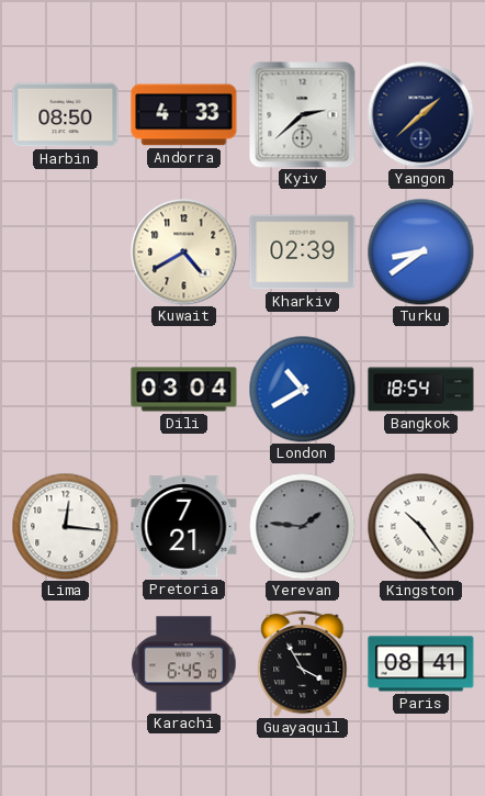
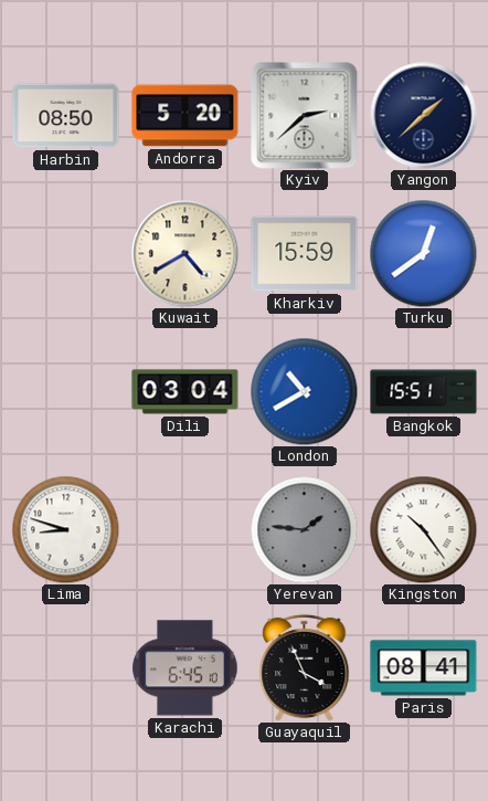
Andorra: 4:33 -> 5:20 (185, 116)
Kharkiv: 02:39 -> 15:59 (305, 254)
Turku: 8:39 -> 12:39 (423, 253)
Bangkok: 18:54 -> 15:51 (424, 392)
Lima: 12:16 -> 8:48 (65, 529)
Pretoria: 7:21 -> none (184, 527)
Guayaquil: 3:55 -> 3:56 (305, 667)
